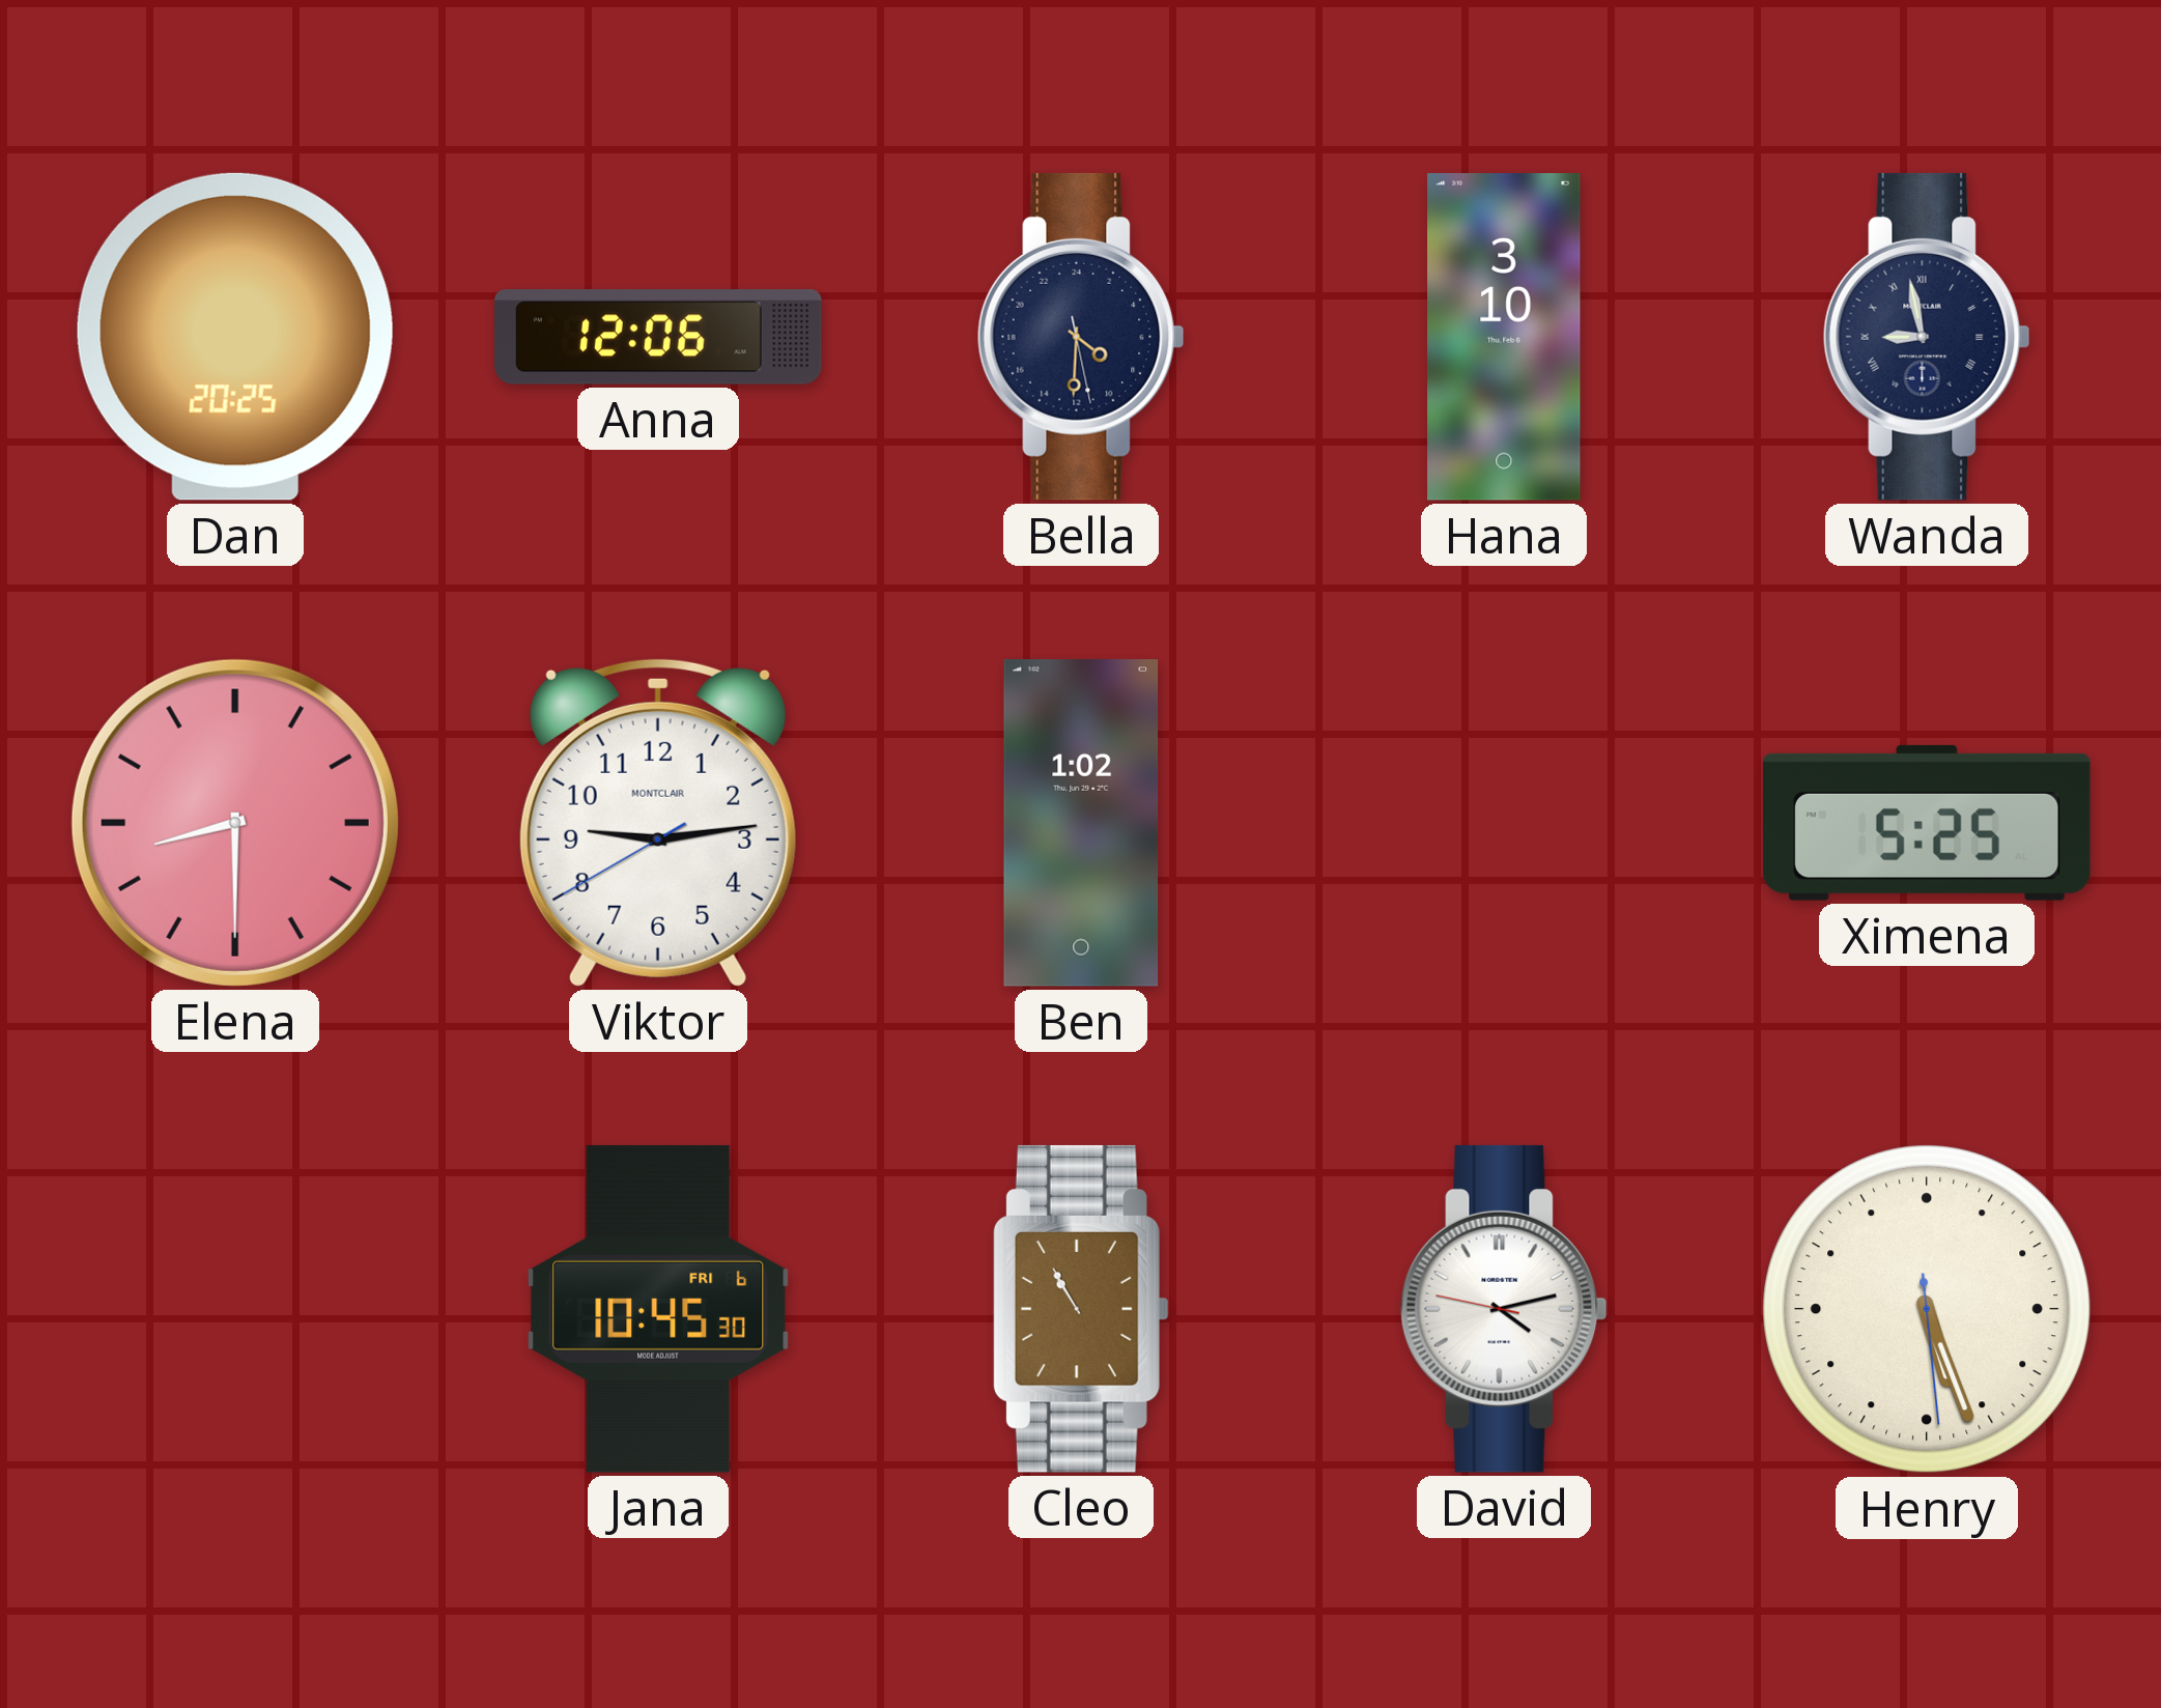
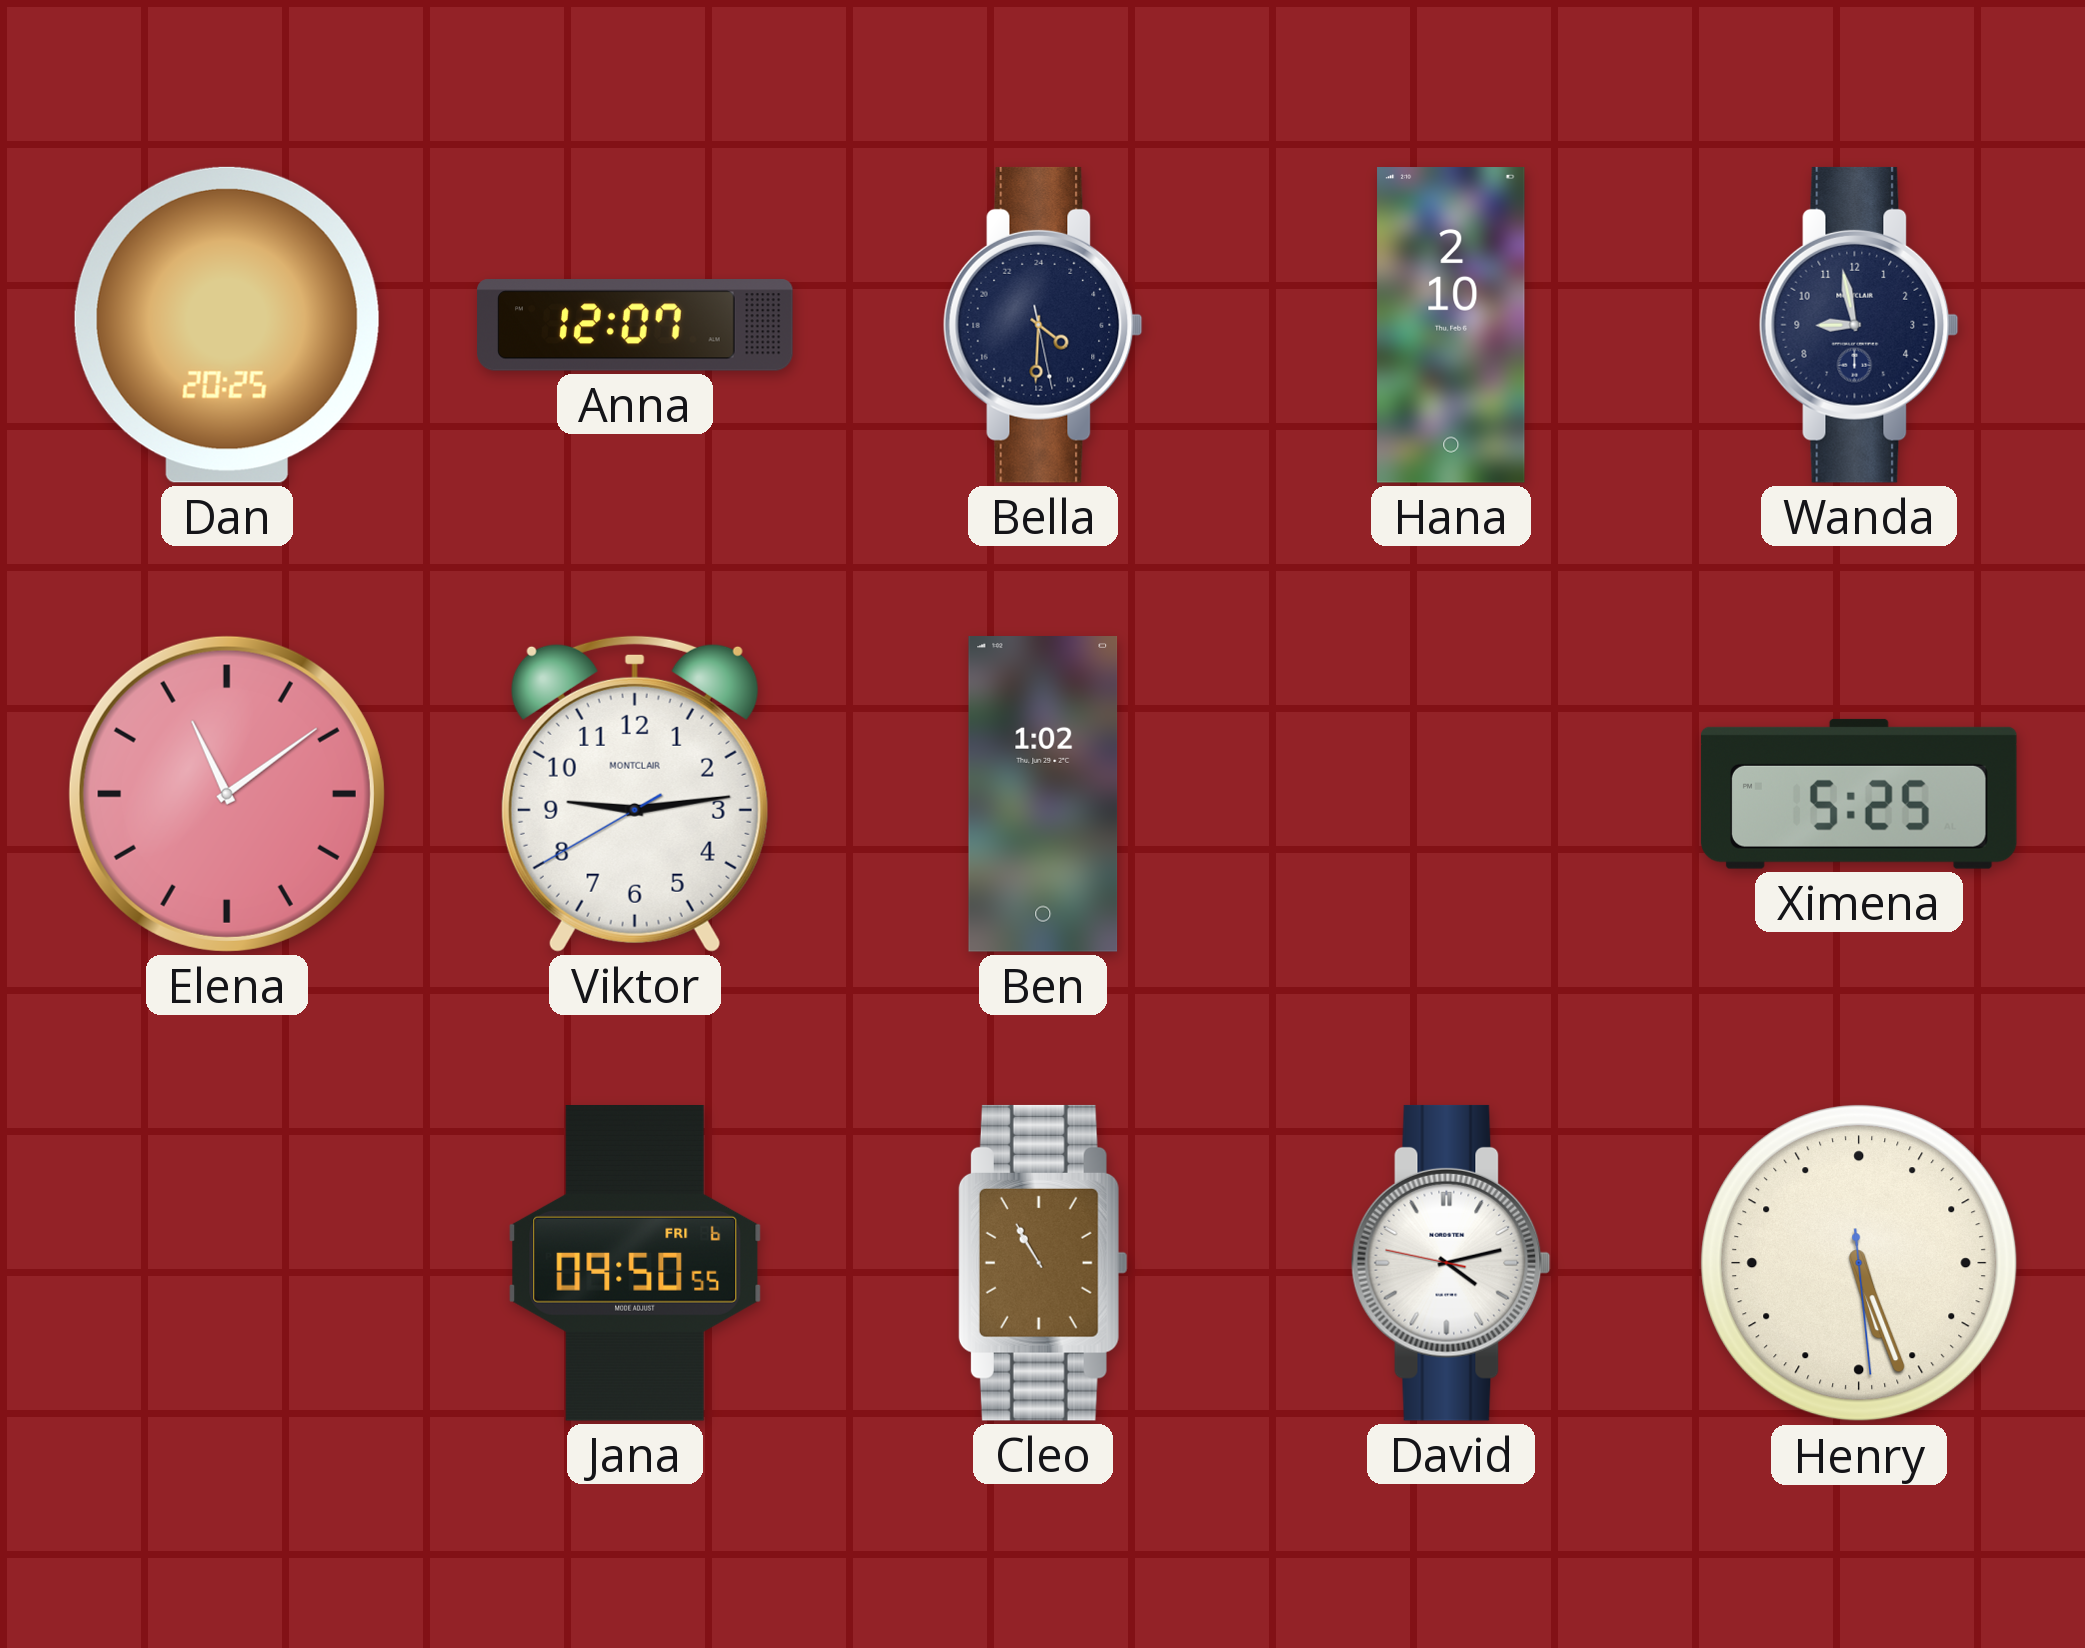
Anna: 12:06 -> 12:07 (635, 325)
Hana: 3:10 -> 2:10 (1451, 326)
Wanda numerals: Roman -> Arabic (1859, 325)
Elena: 8:30 -> 11:09 (227, 794)
Jana: 10:45 -> 09:50 (635, 1264)
